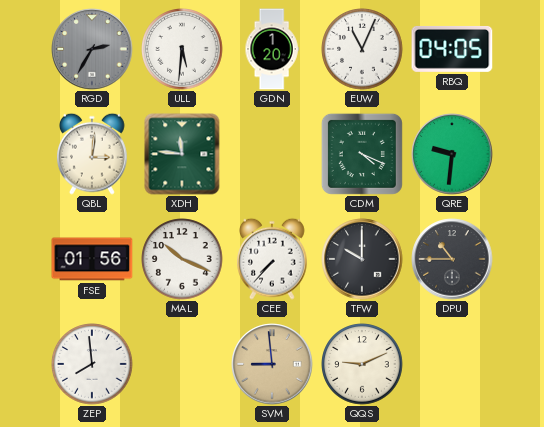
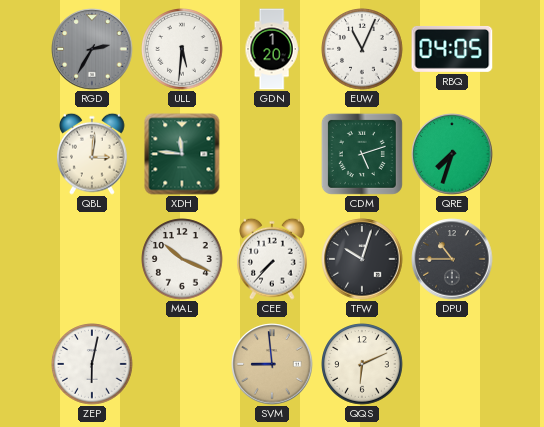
CDM: 4:19 -> 5:12 (362, 154)
QRE: 9:31 -> 7:33 (452, 154)
FSE: 01:56 -> none (92, 259)
TFW: 10:00 -> 10:03 (362, 259)
ZEP: 7:59 -> 6:02 (92, 364)
QQS: 9:11 -> 6:11 (362, 364)
